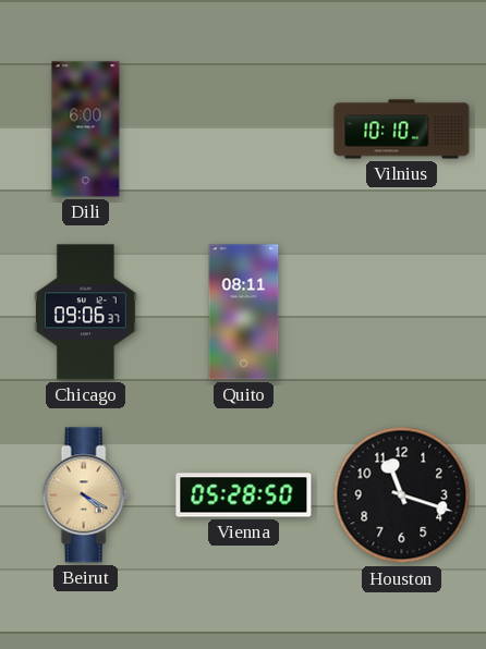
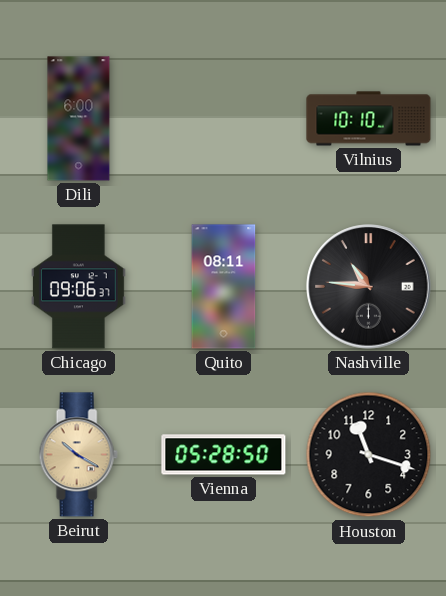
Nashville: none -> 10:46 (369, 287)
Beirut: 4:20 -> 10:20 (78, 455)
